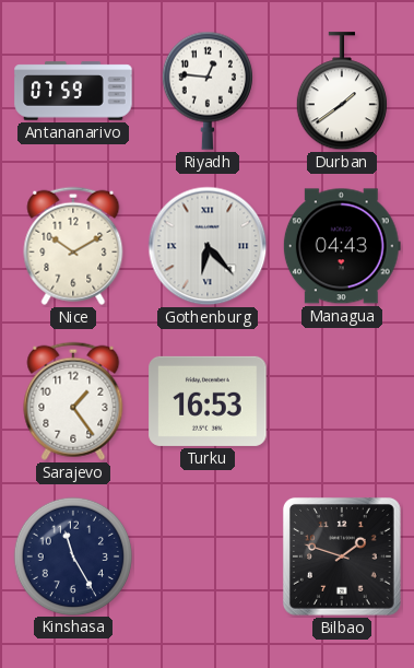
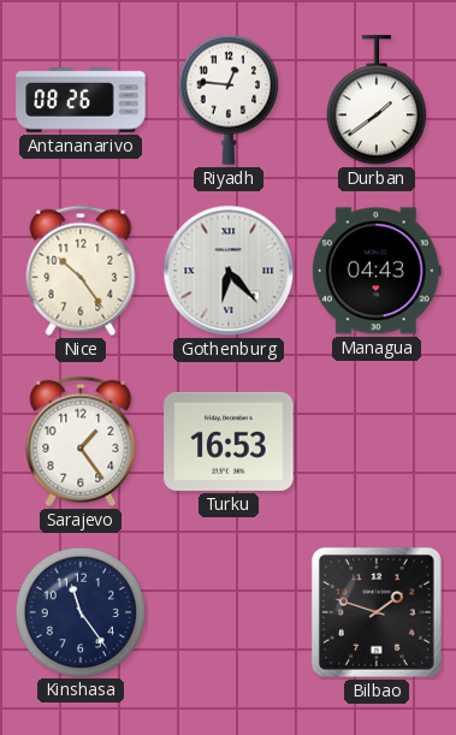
Antananarivo: 07:59 -> 08:26 (81, 100)
Nice: 10:10 -> 10:24 (81, 271)
Kinshasa: 11:25 -> 11:24 (79, 611)
